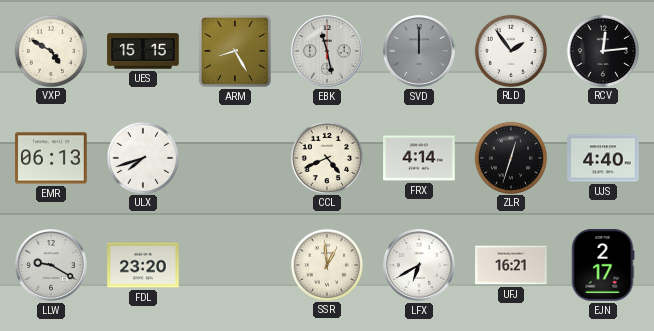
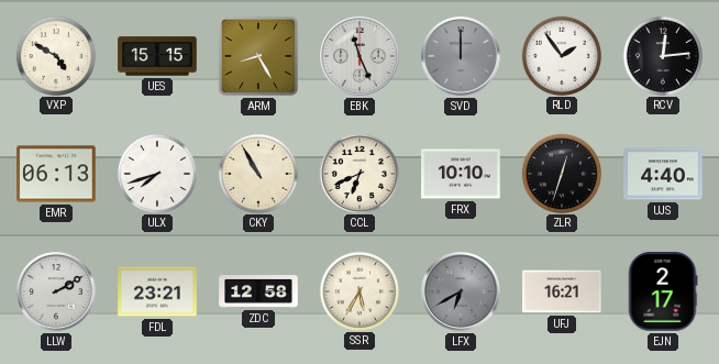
EBK: 11:28 -> 11:26 (360, 56)
CKY: none -> 10:55 (257, 173)
CCL: 4:41 -> 6:41 (358, 173)
FRX: 4:14 -> 10:10 (461, 174)
LLW: 9:20 -> 2:10 (56, 291)
FDL: 23:20 -> 23:21 (157, 291)
ZDC: none -> 12:58 (258, 291)
SSR: 12:59 -> 5:35 (358, 290)
LFX dial: white -> grey (461, 291)
